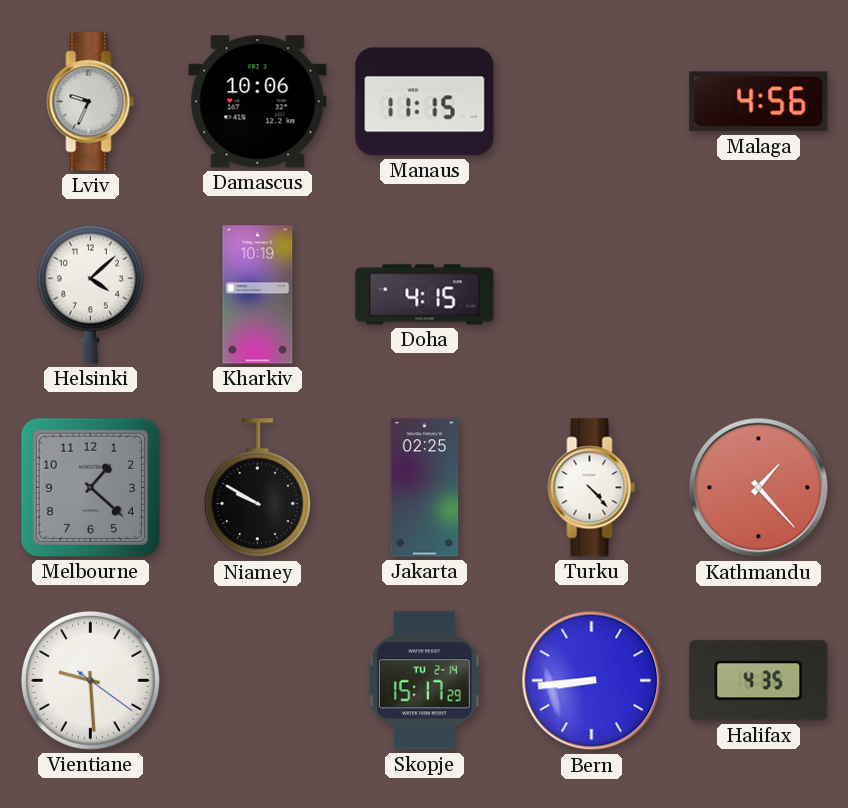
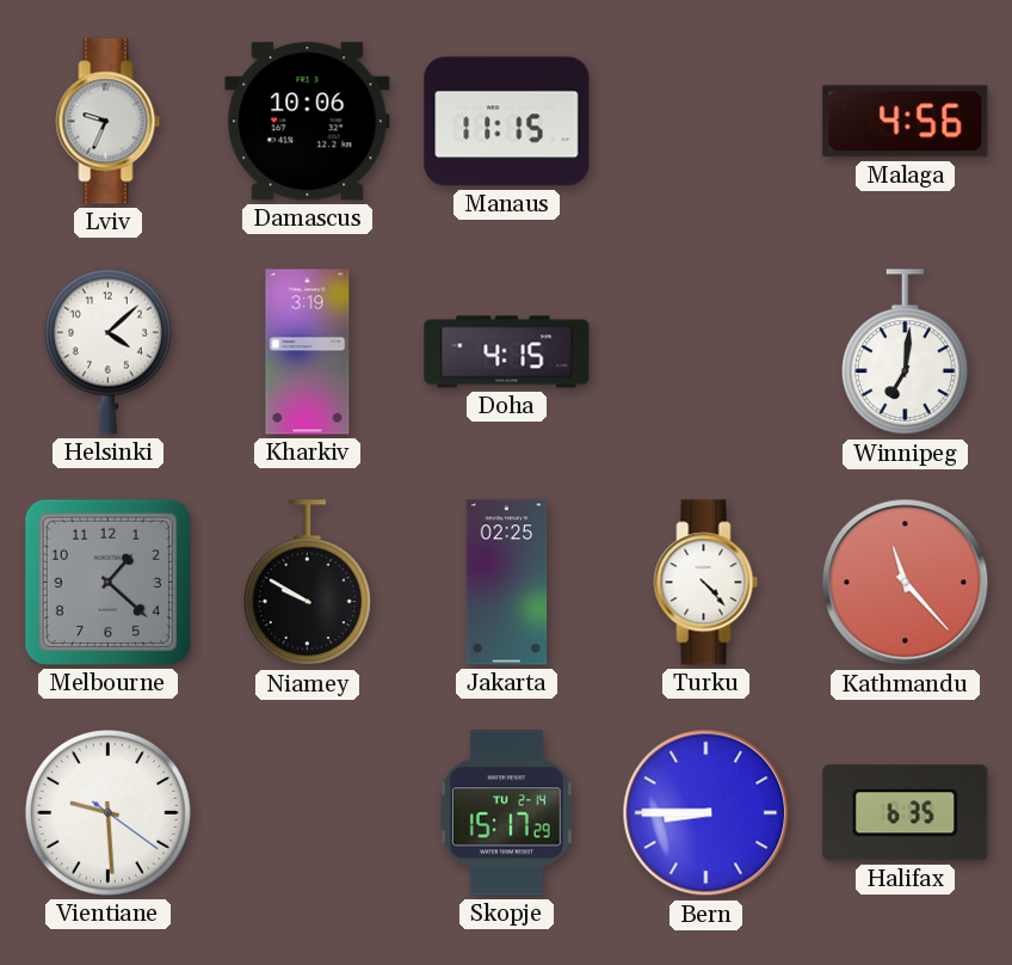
Kharkiv: 10:19 -> 3:19 (308, 352)
Winnipeg: none -> 7:01 (905, 352)
Kathmandu: 1:23 -> 11:23 (906, 583)
Bern: 8:44 -> 8:45 (706, 813)
Halifax: 4:35 -> 6:35 (906, 813)
